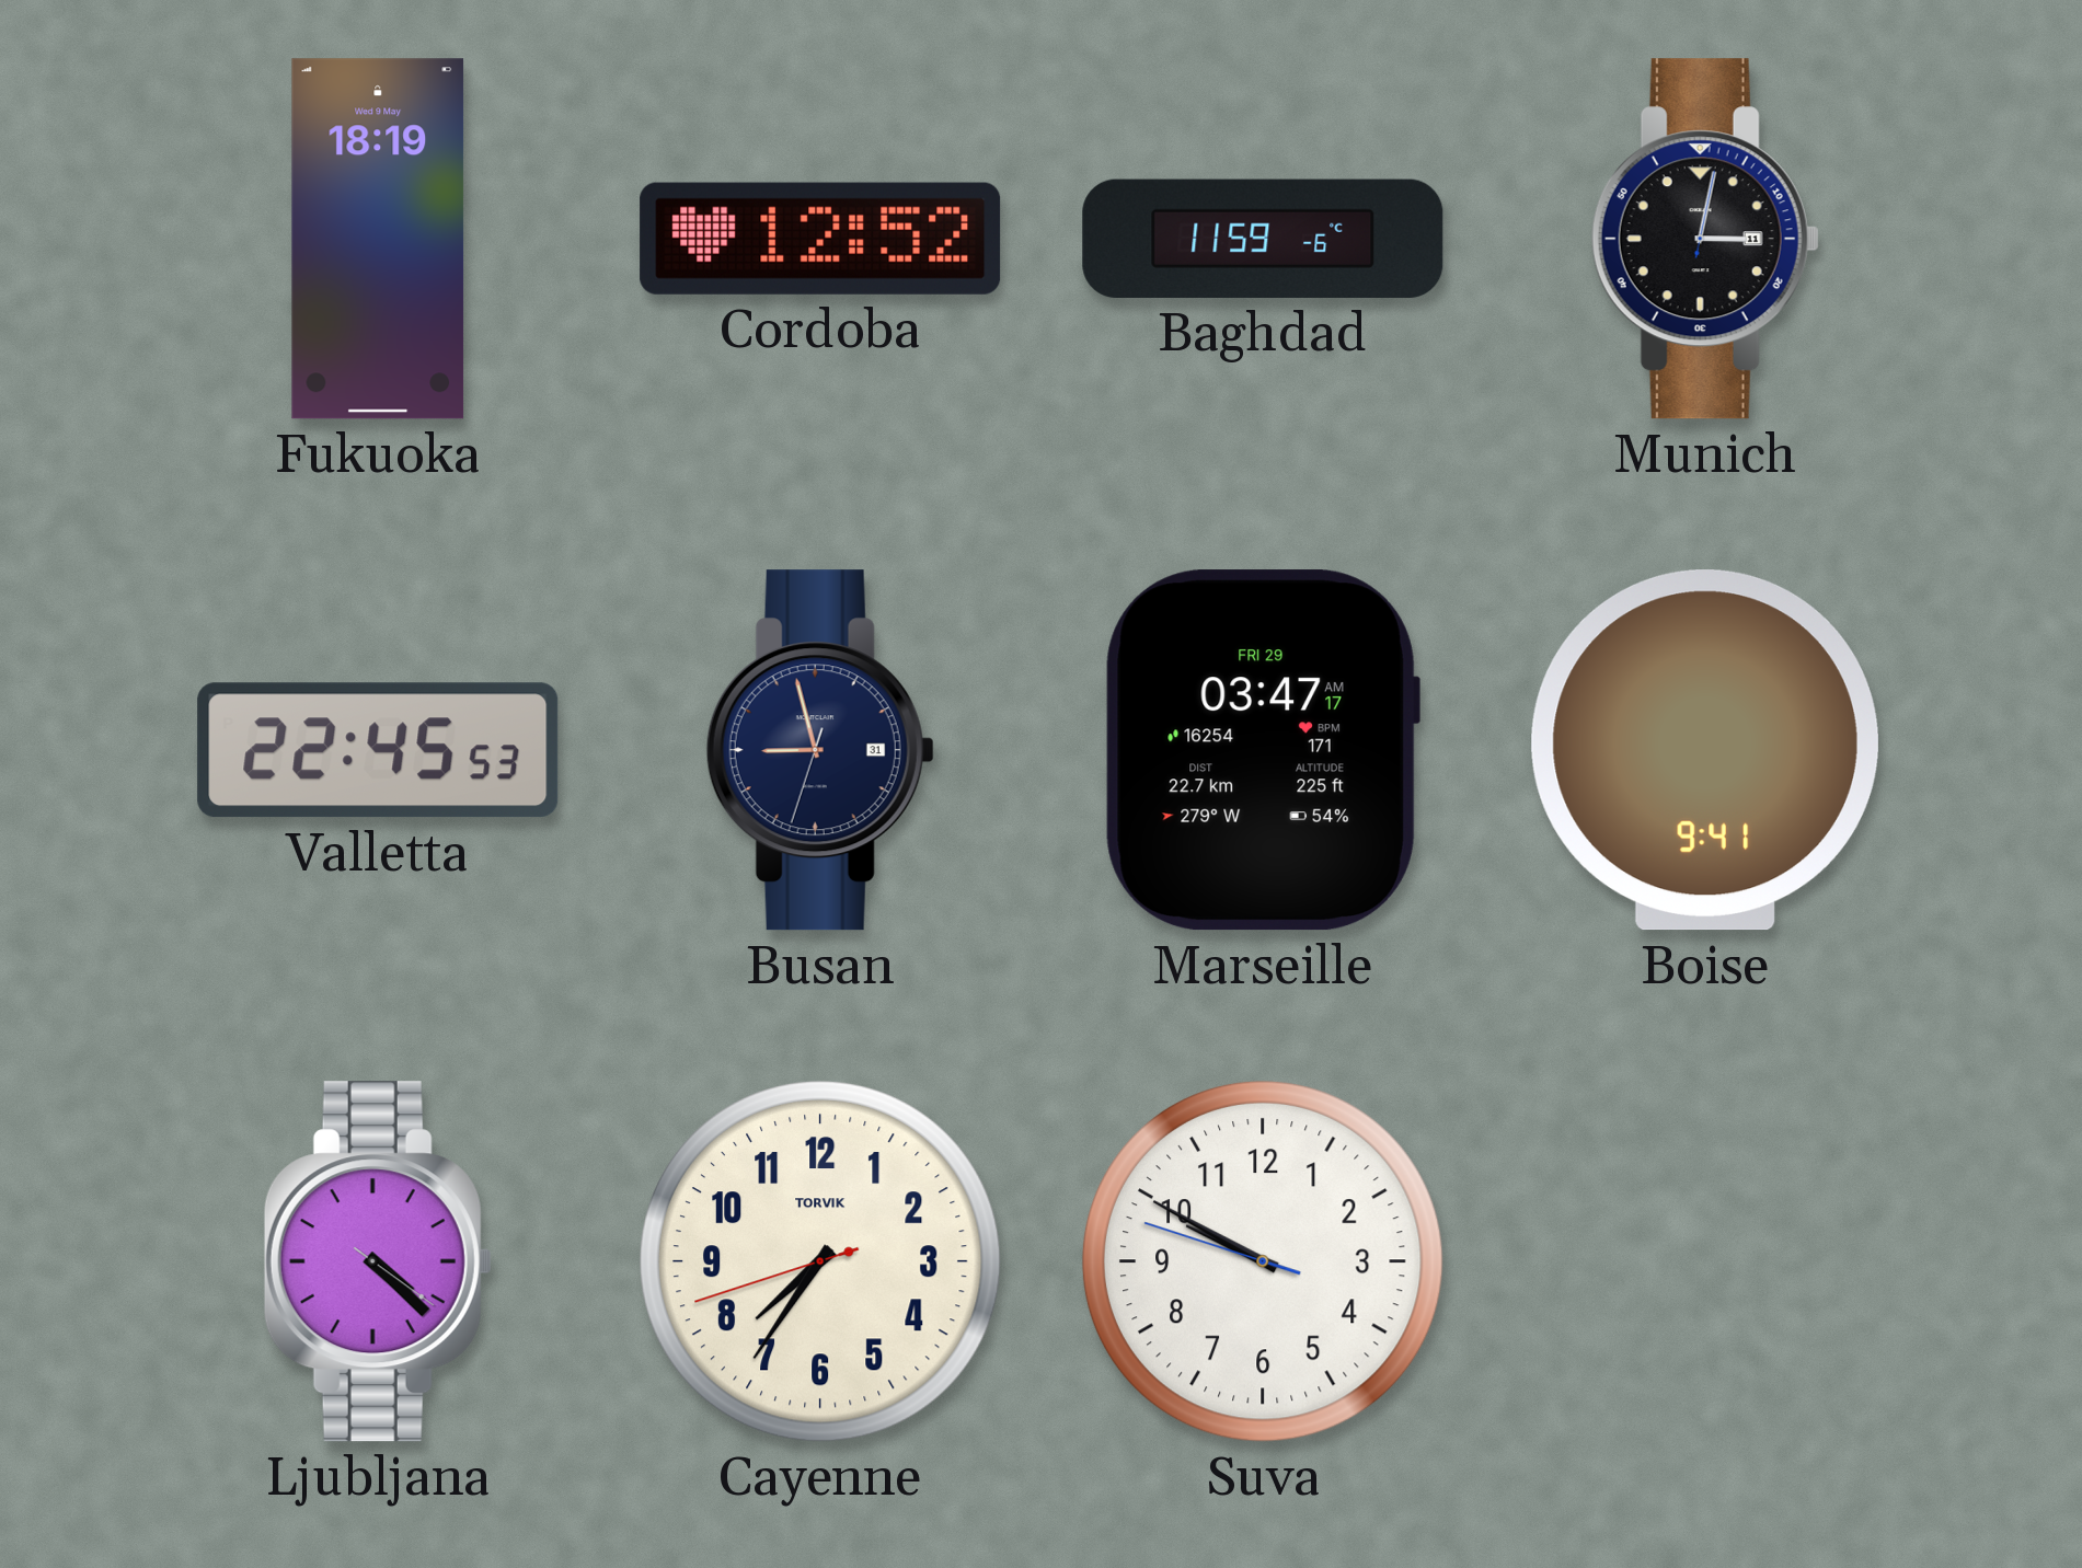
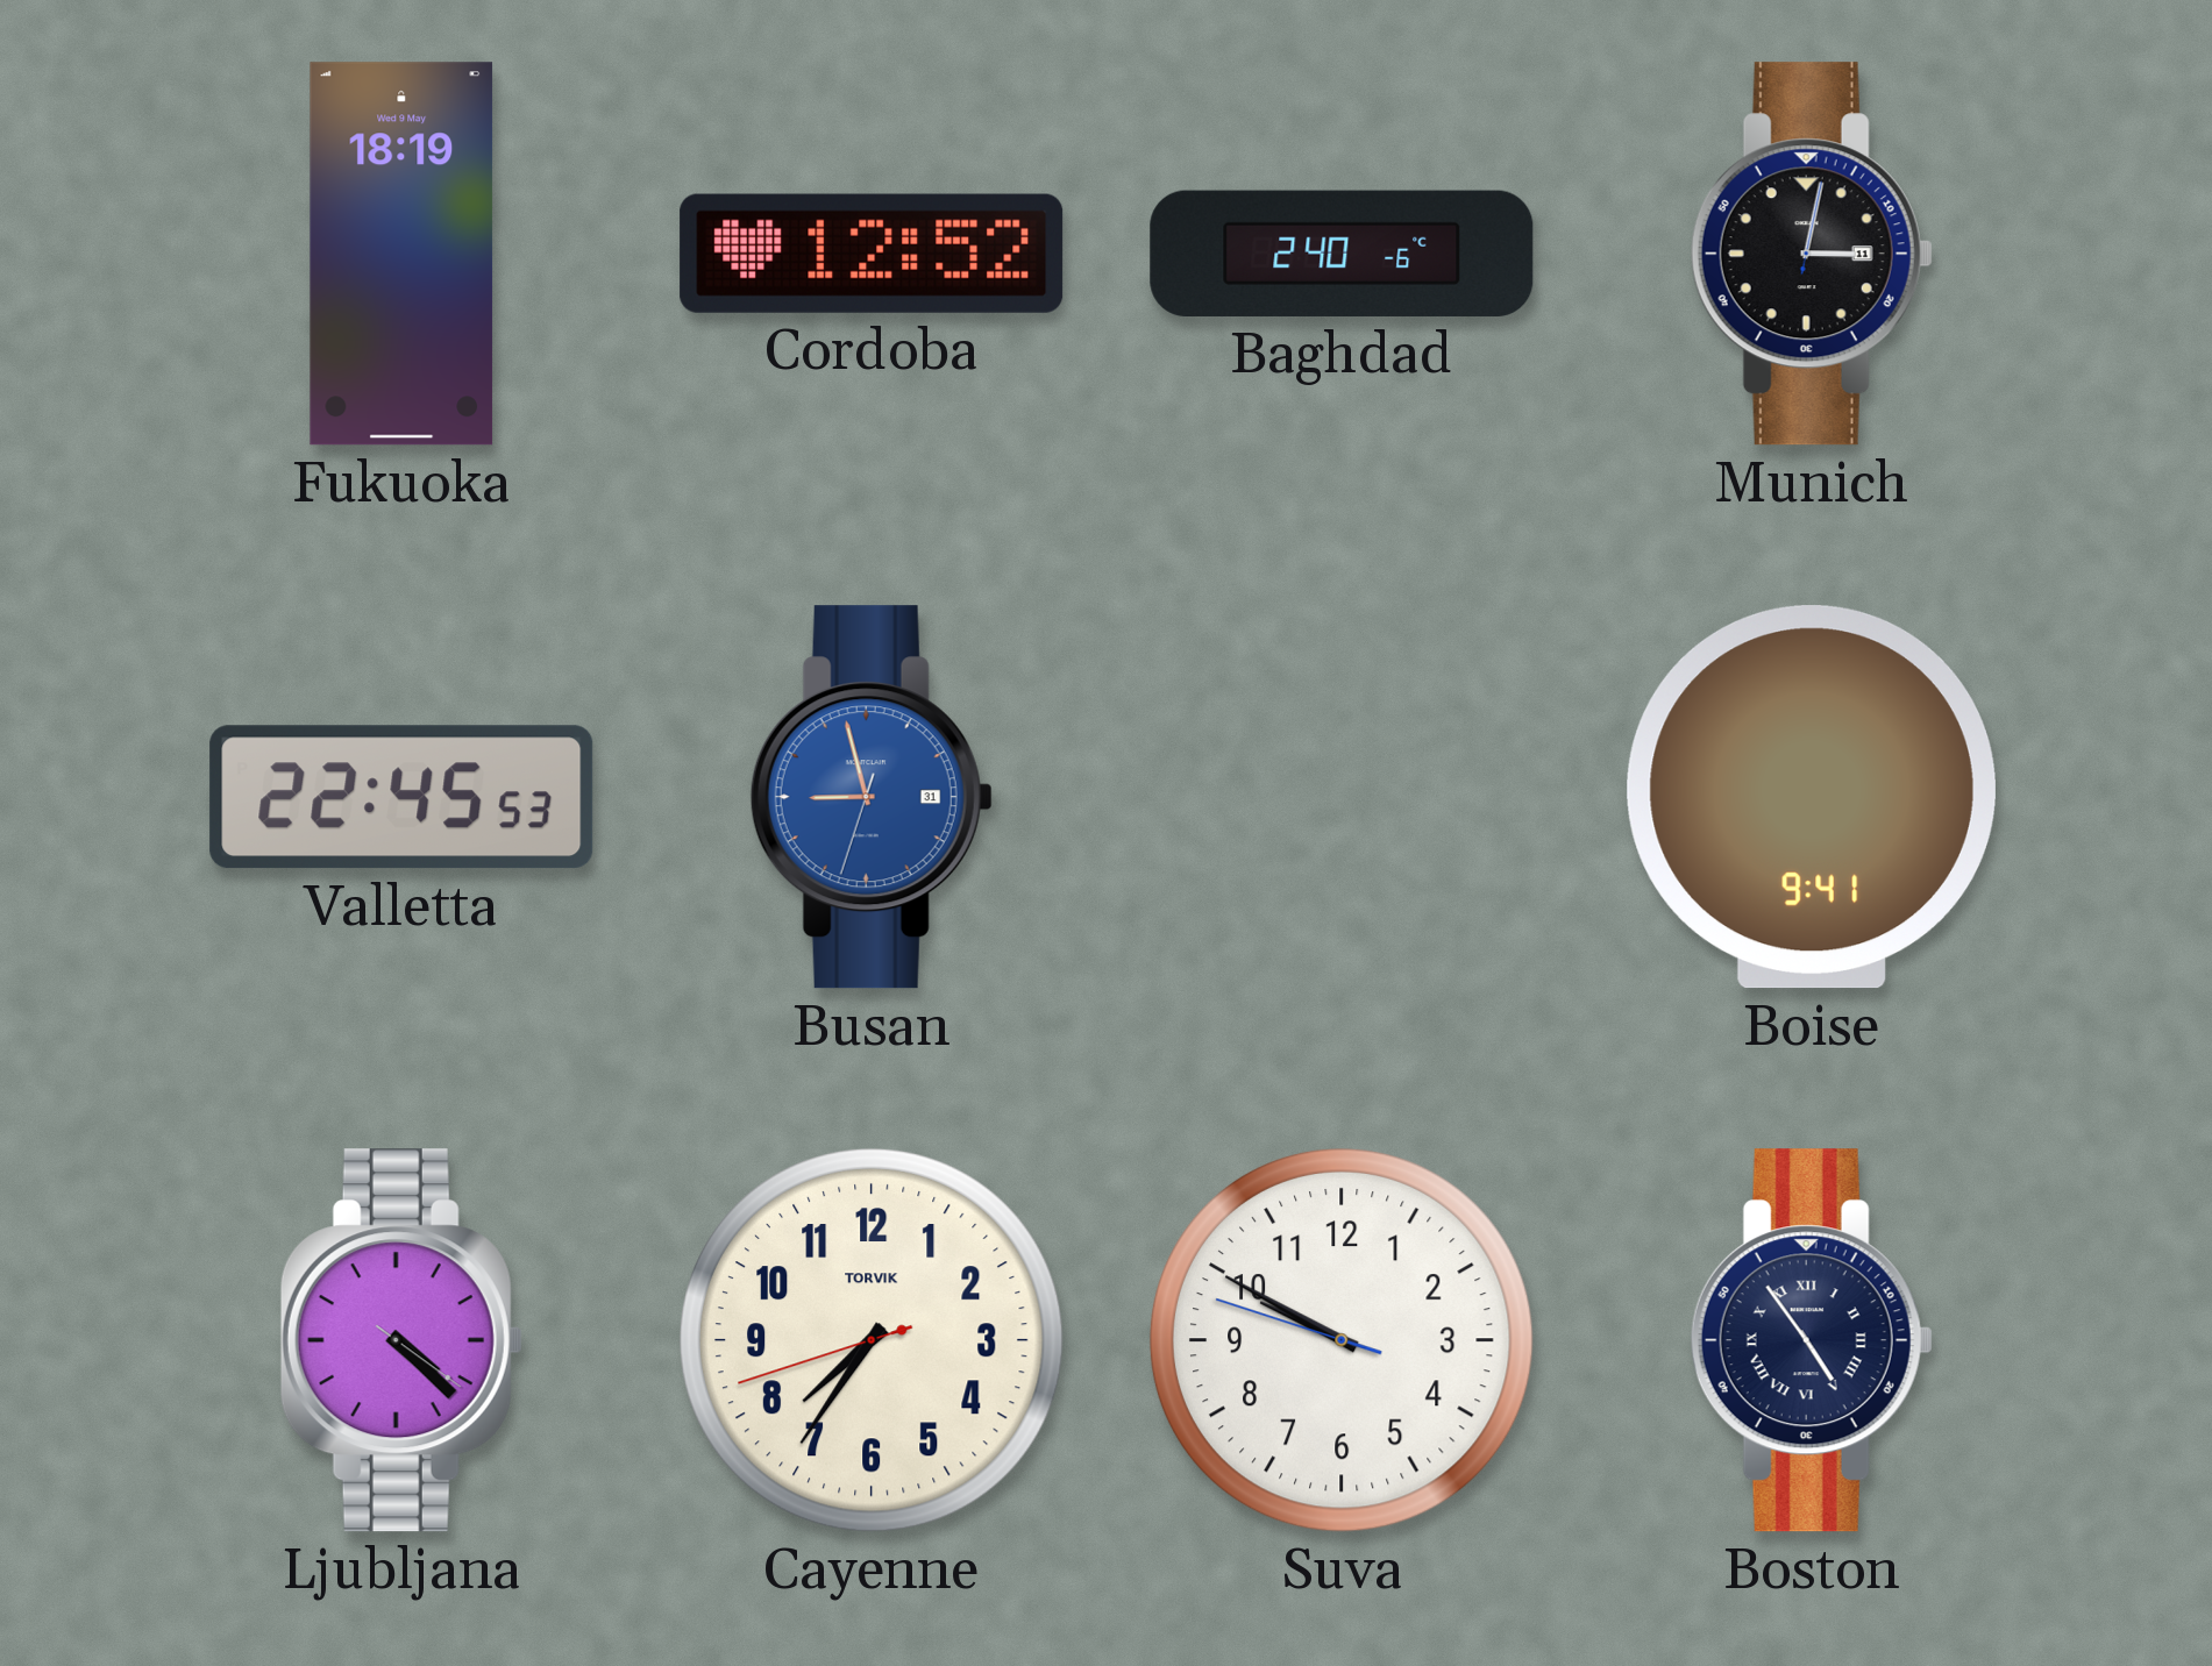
Baghdad: 11:59 -> 2:40 (1342, 254)
Busan dial: navy -> blue (872, 797)
Marseille: 03:47 -> none (1263, 750)
Boston: none -> 4:54 (1812, 1340)
